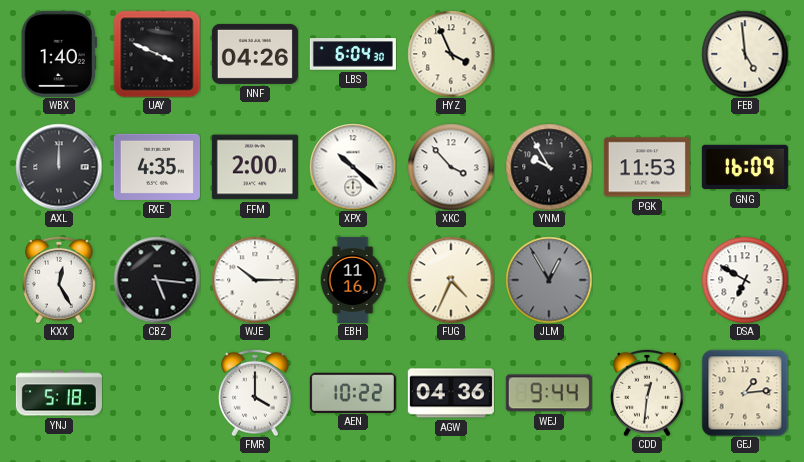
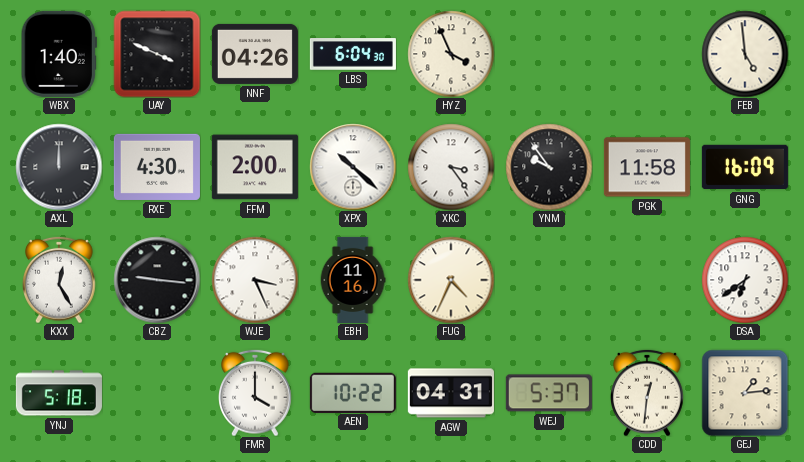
RXE: 4:35 -> 4:30 (157, 167)
XKC: 3:53 -> 3:24 (451, 167)
YNM: 9:55 -> 9:54 (549, 167)
PGK: 11:53 -> 11:58 (647, 167)
CBZ: 5:16 -> 9:16 (157, 280)
WJE: 10:15 -> 3:26 (255, 280)
JLM: 12:55 -> none (549, 280)
DSA: 6:50 -> 6:39 (745, 280)
AGW: 04:36 -> 04:31 (451, 393)
WEJ: 9:44 -> 5:37 (549, 393)
